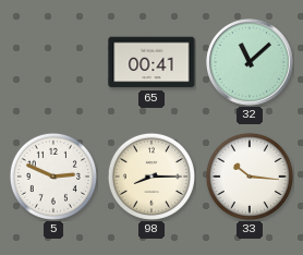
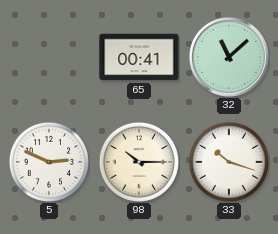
98: 8:15 -> 10:15 (139, 162)
33: 10:16 -> 10:18 (229, 162)
